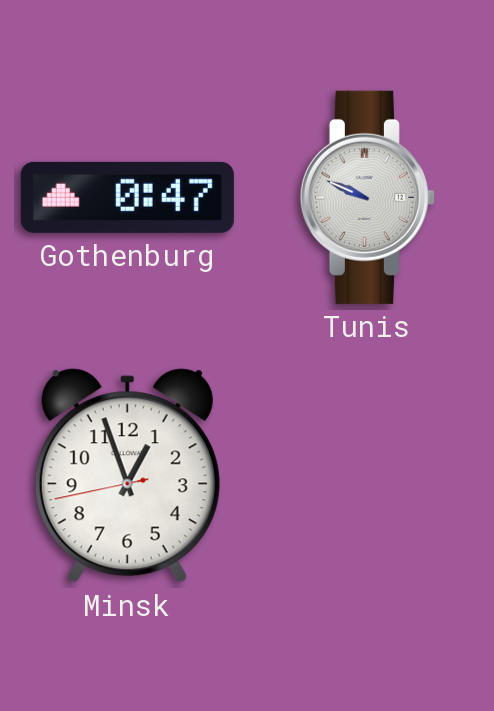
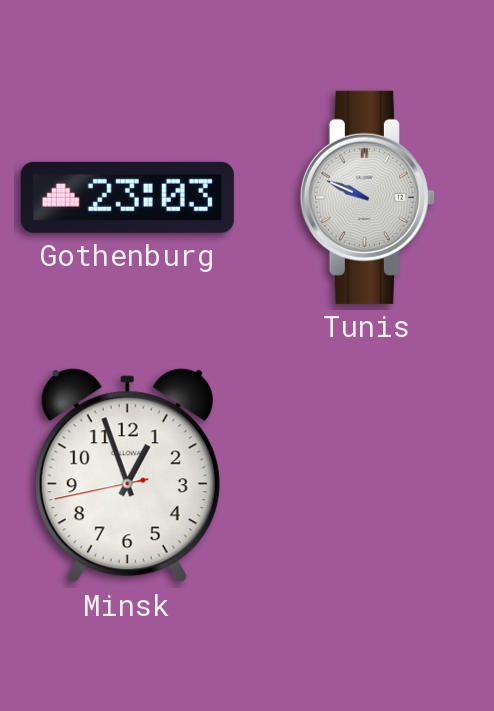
Gothenburg: 0:47 -> 23:03 (127, 197)
